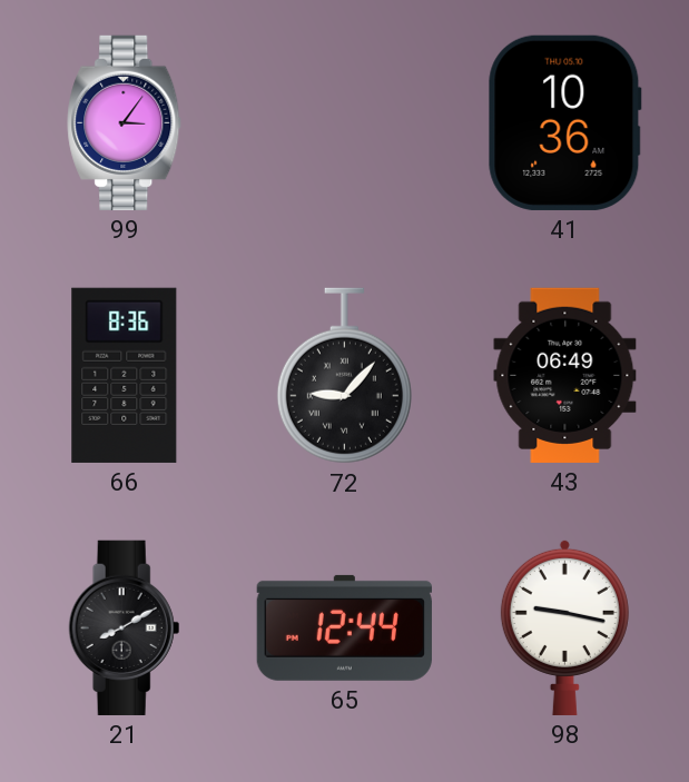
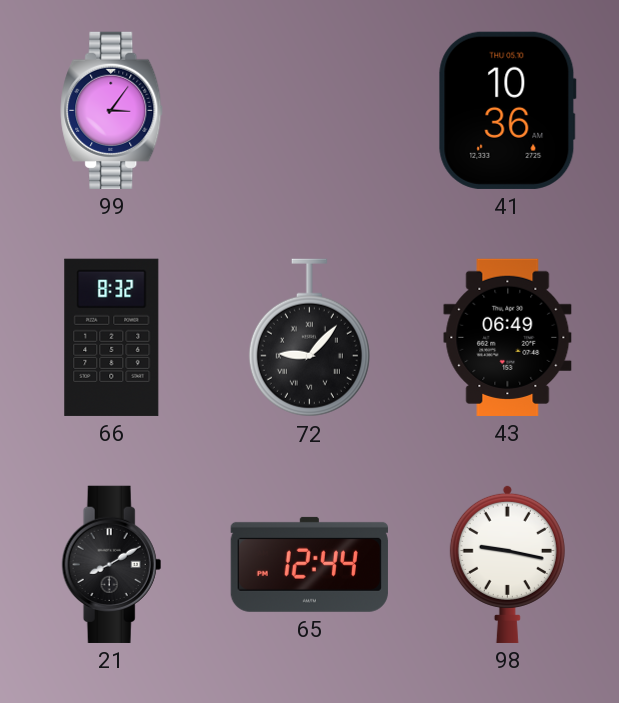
66: 8:36 -> 8:32 (112, 337)
